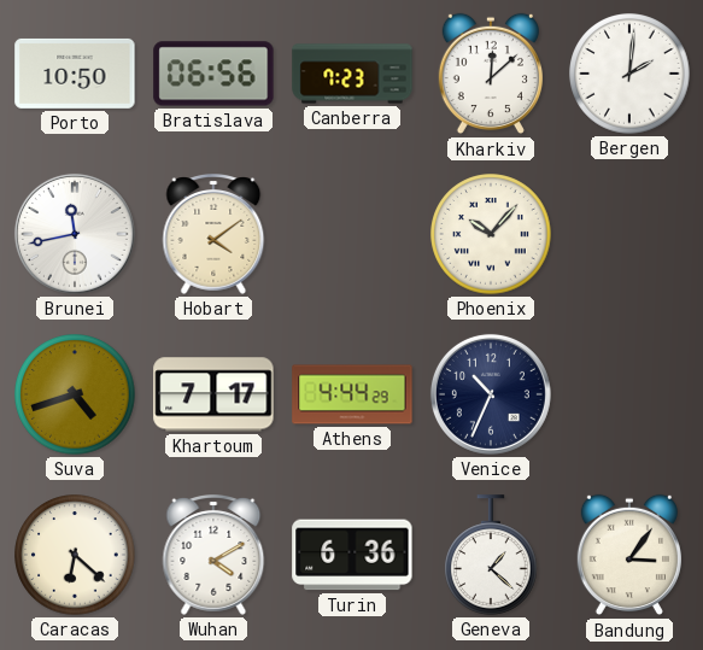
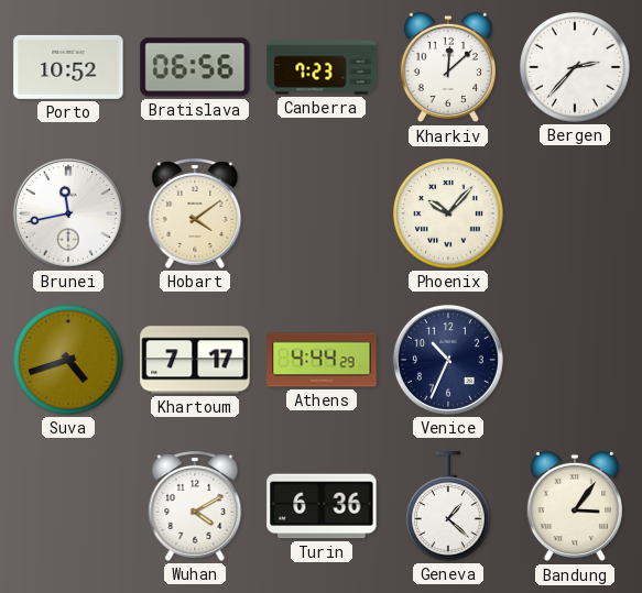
Porto: 10:50 -> 10:52 (68, 67)
Bergen: 2:01 -> 2:37 (575, 67)
Caracas: 6:22 -> none (75, 555)
